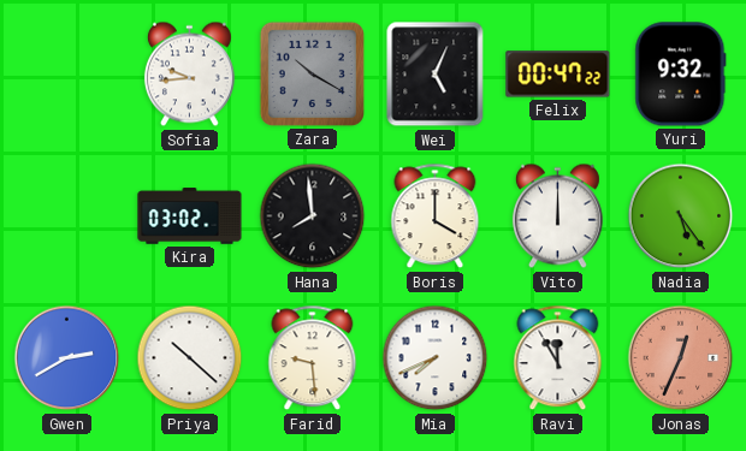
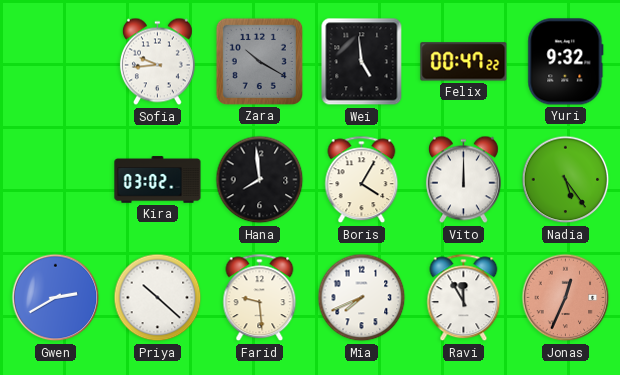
Wei: 5:04 -> 4:59 (362, 62)
Boris: 4:00 -> 4:05 (362, 180)
